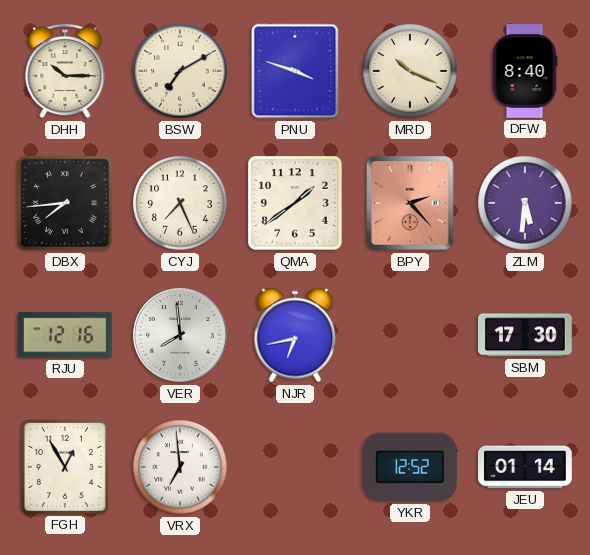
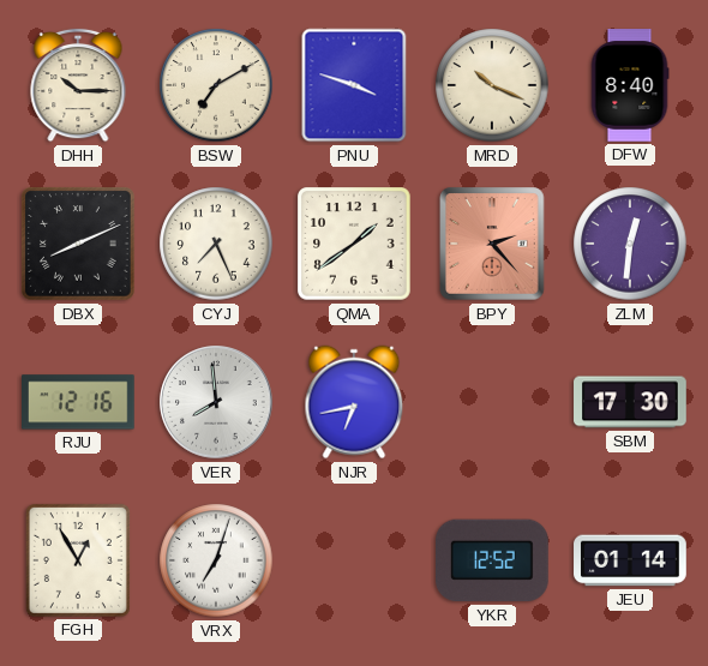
DBX: 7:44 -> 8:11 (79, 245)
ZLM: 5:31 -> 12:31 (630, 244)
VRX: 6:59 -> 7:03 (216, 560)
